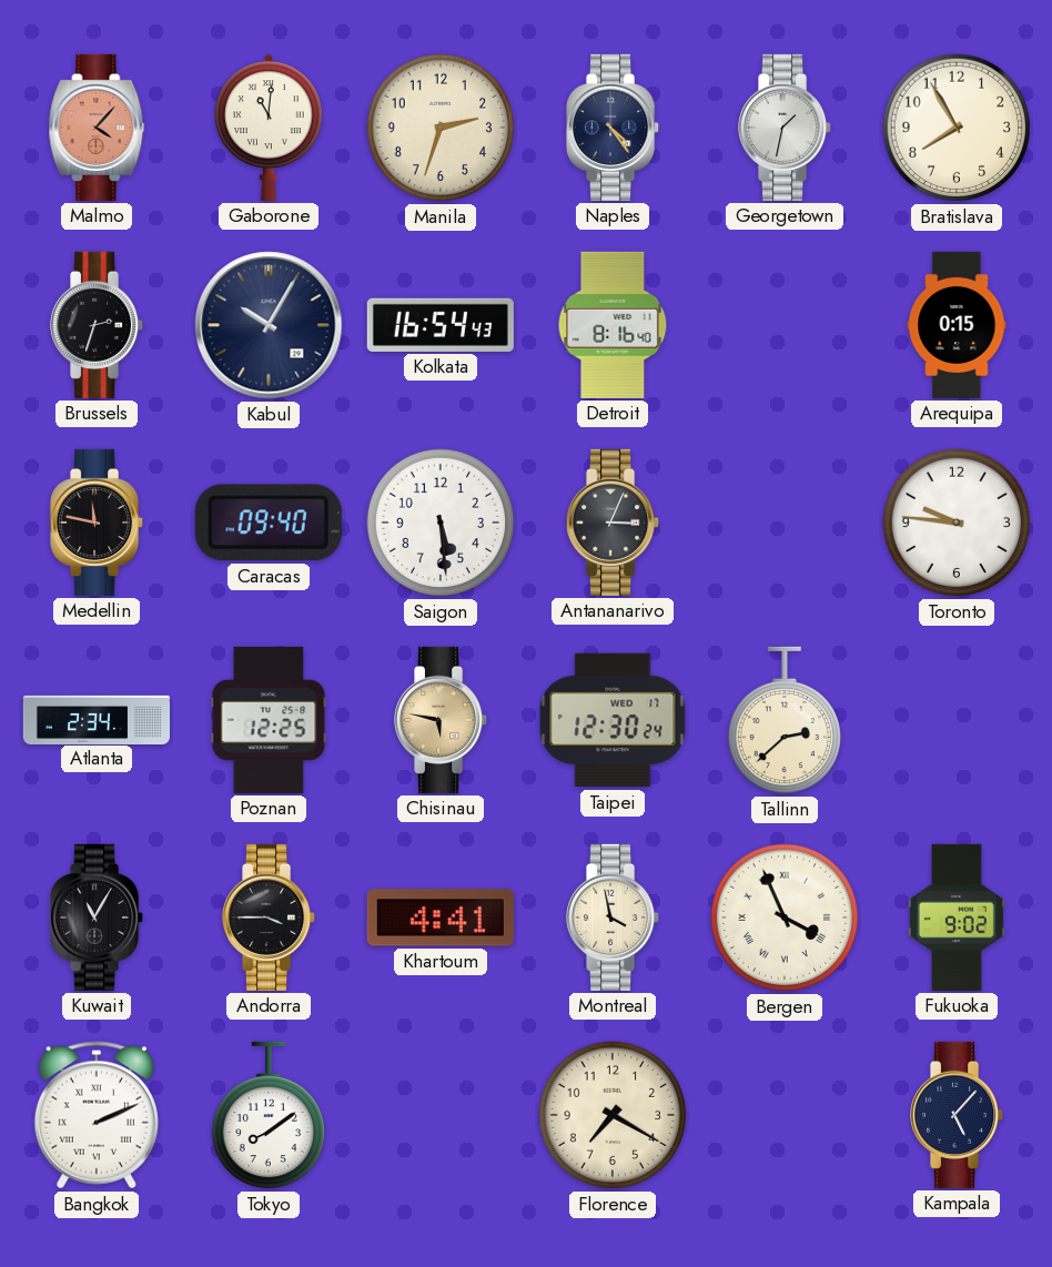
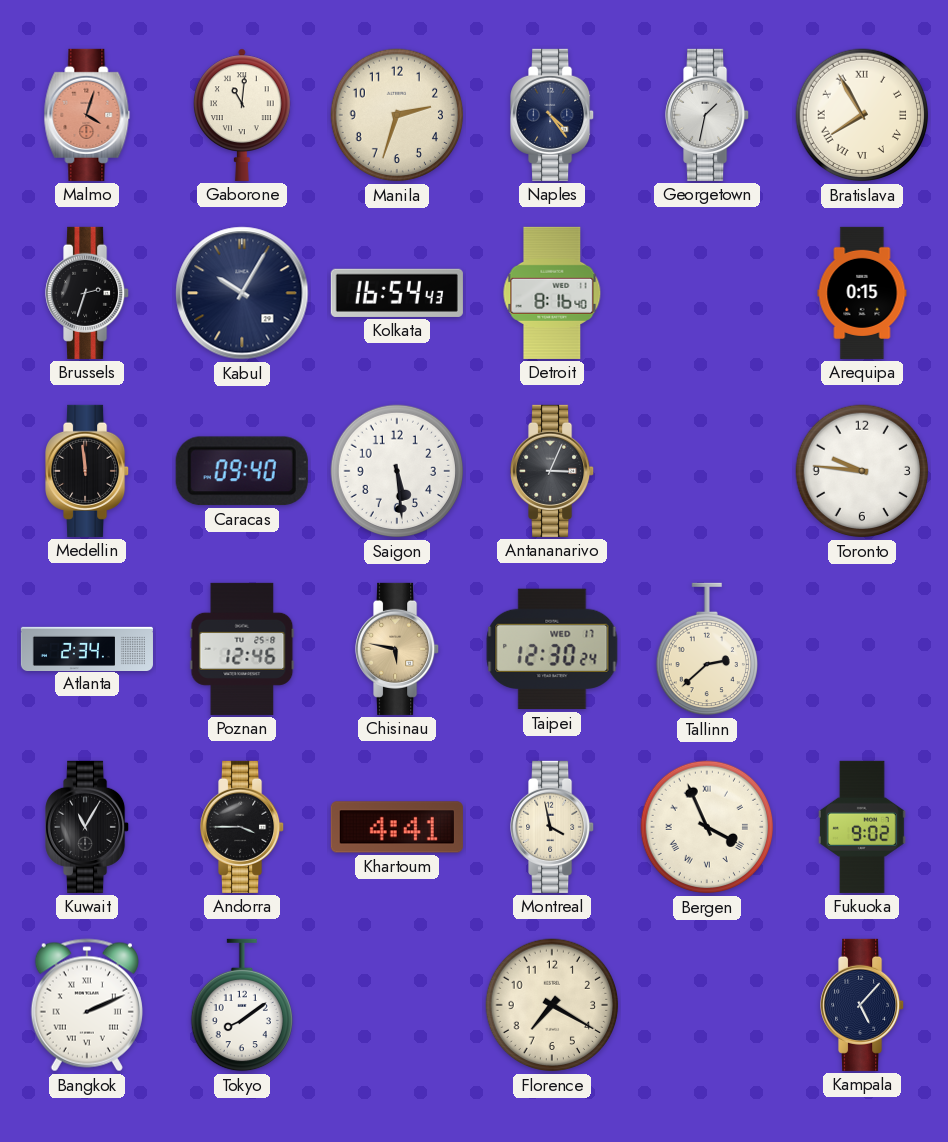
Malmo: 4:07 -> 4:03 (87, 115)
Bratislava numerals: Arabic -> Roman (862, 115)
Medellin: 11:47 -> 11:59 (88, 471)
Poznan: 12:25 -> 12:46 (242, 649)
